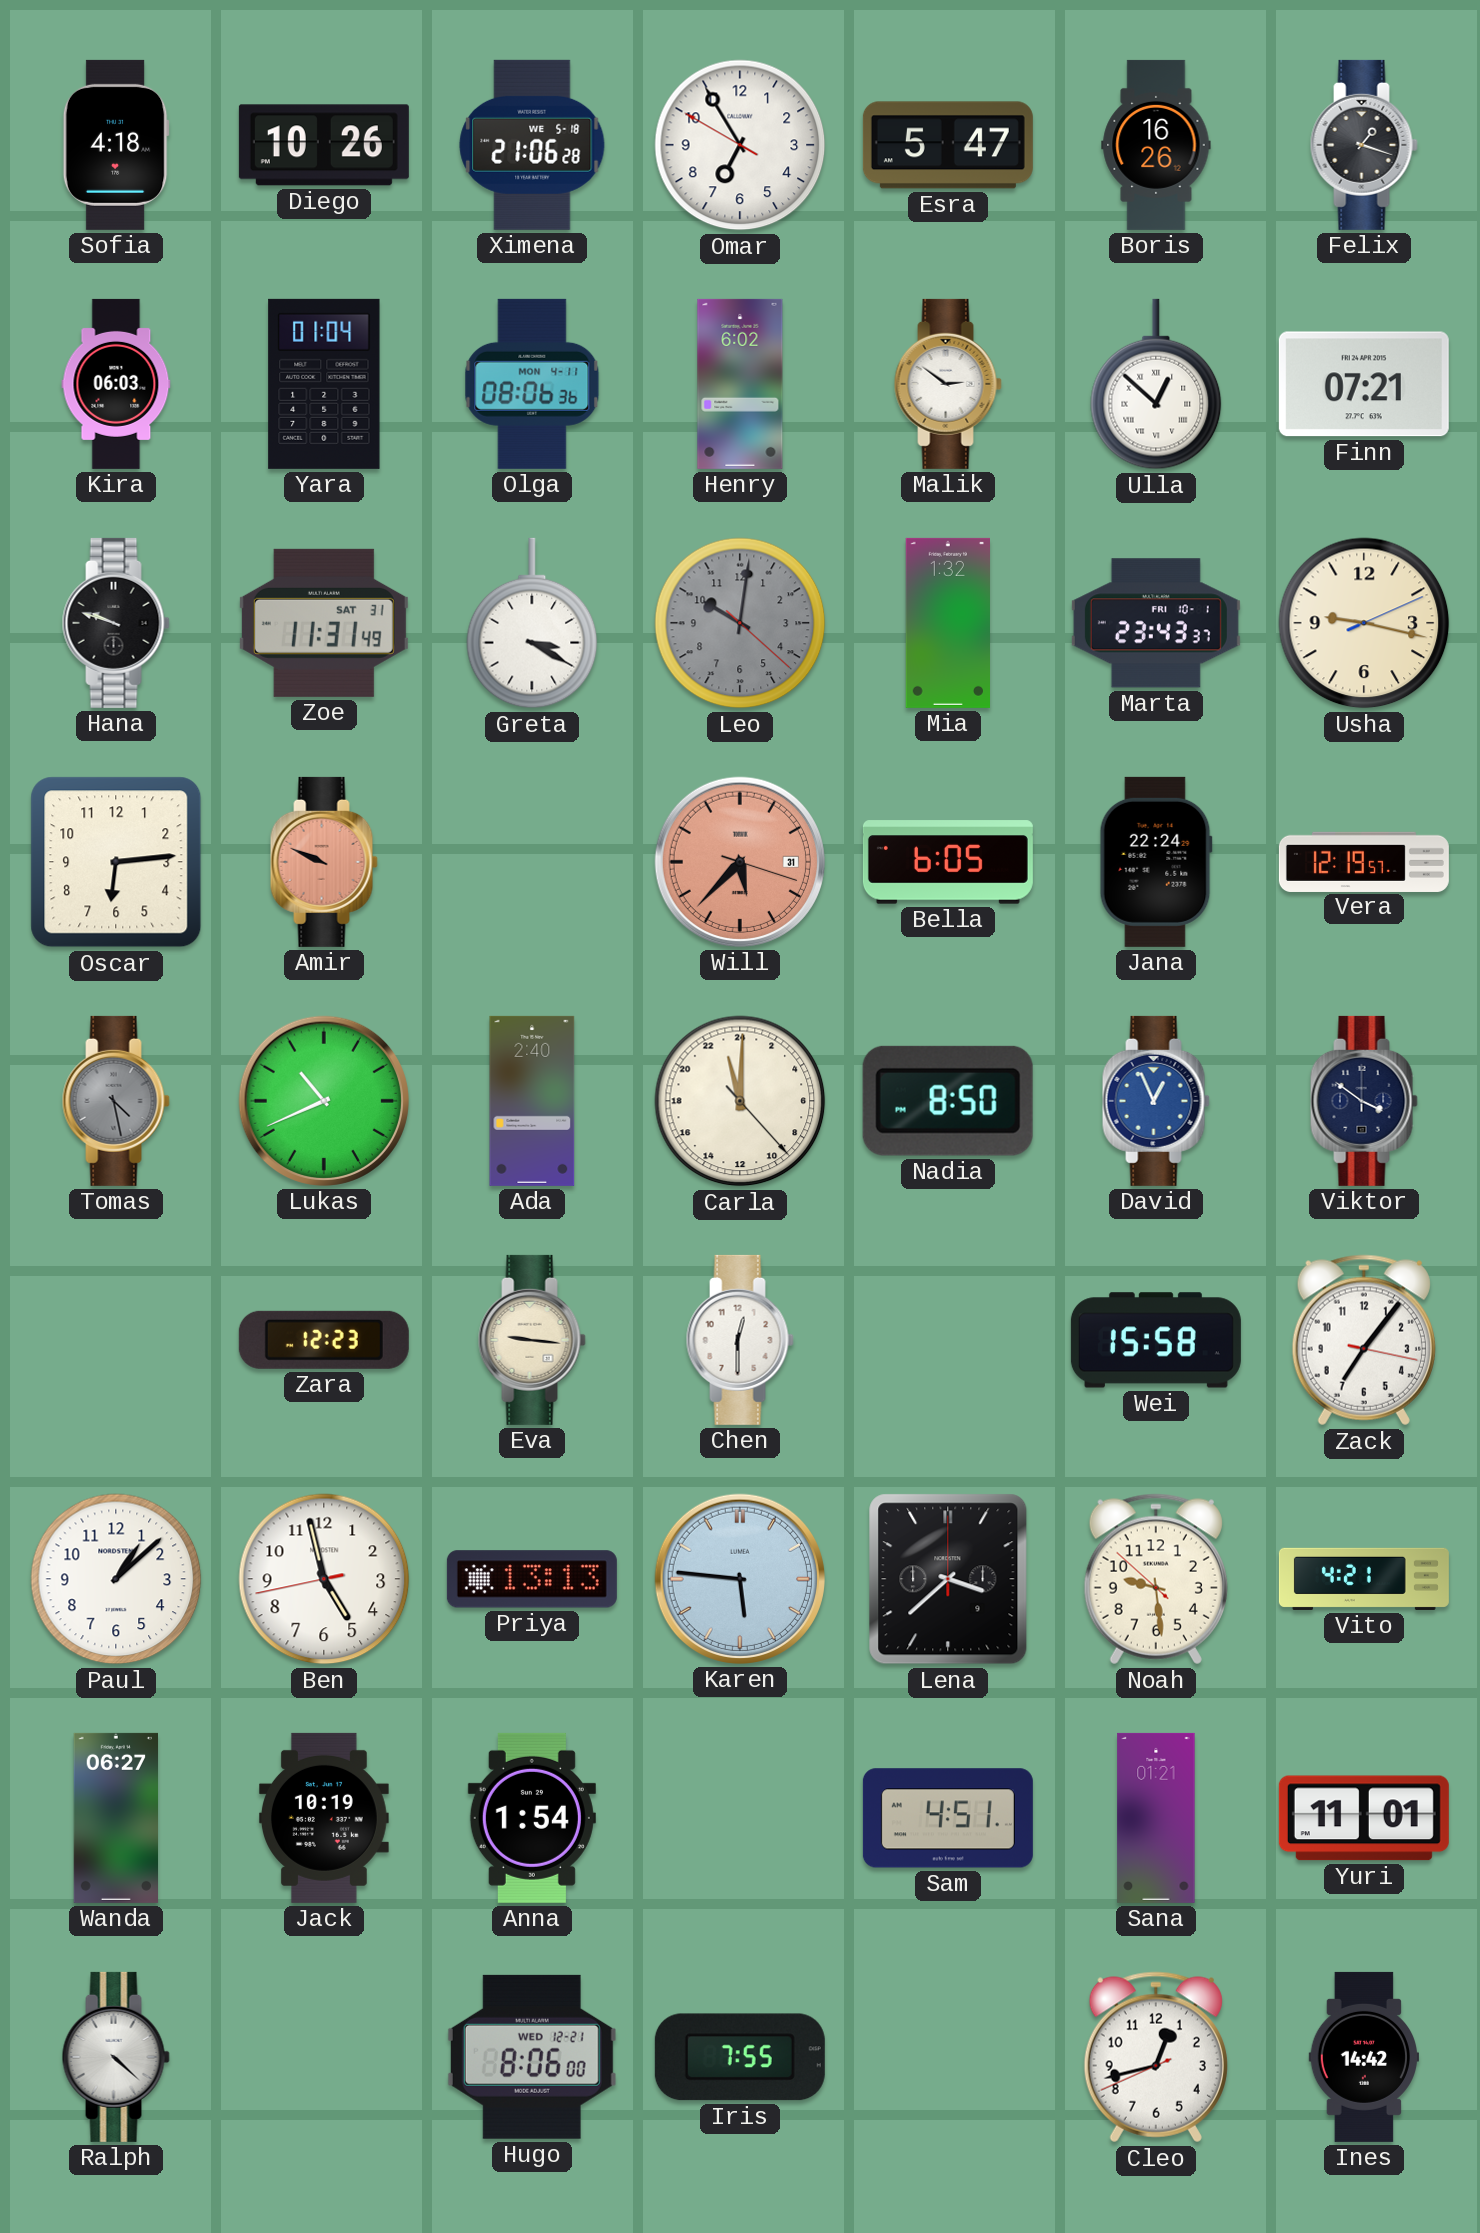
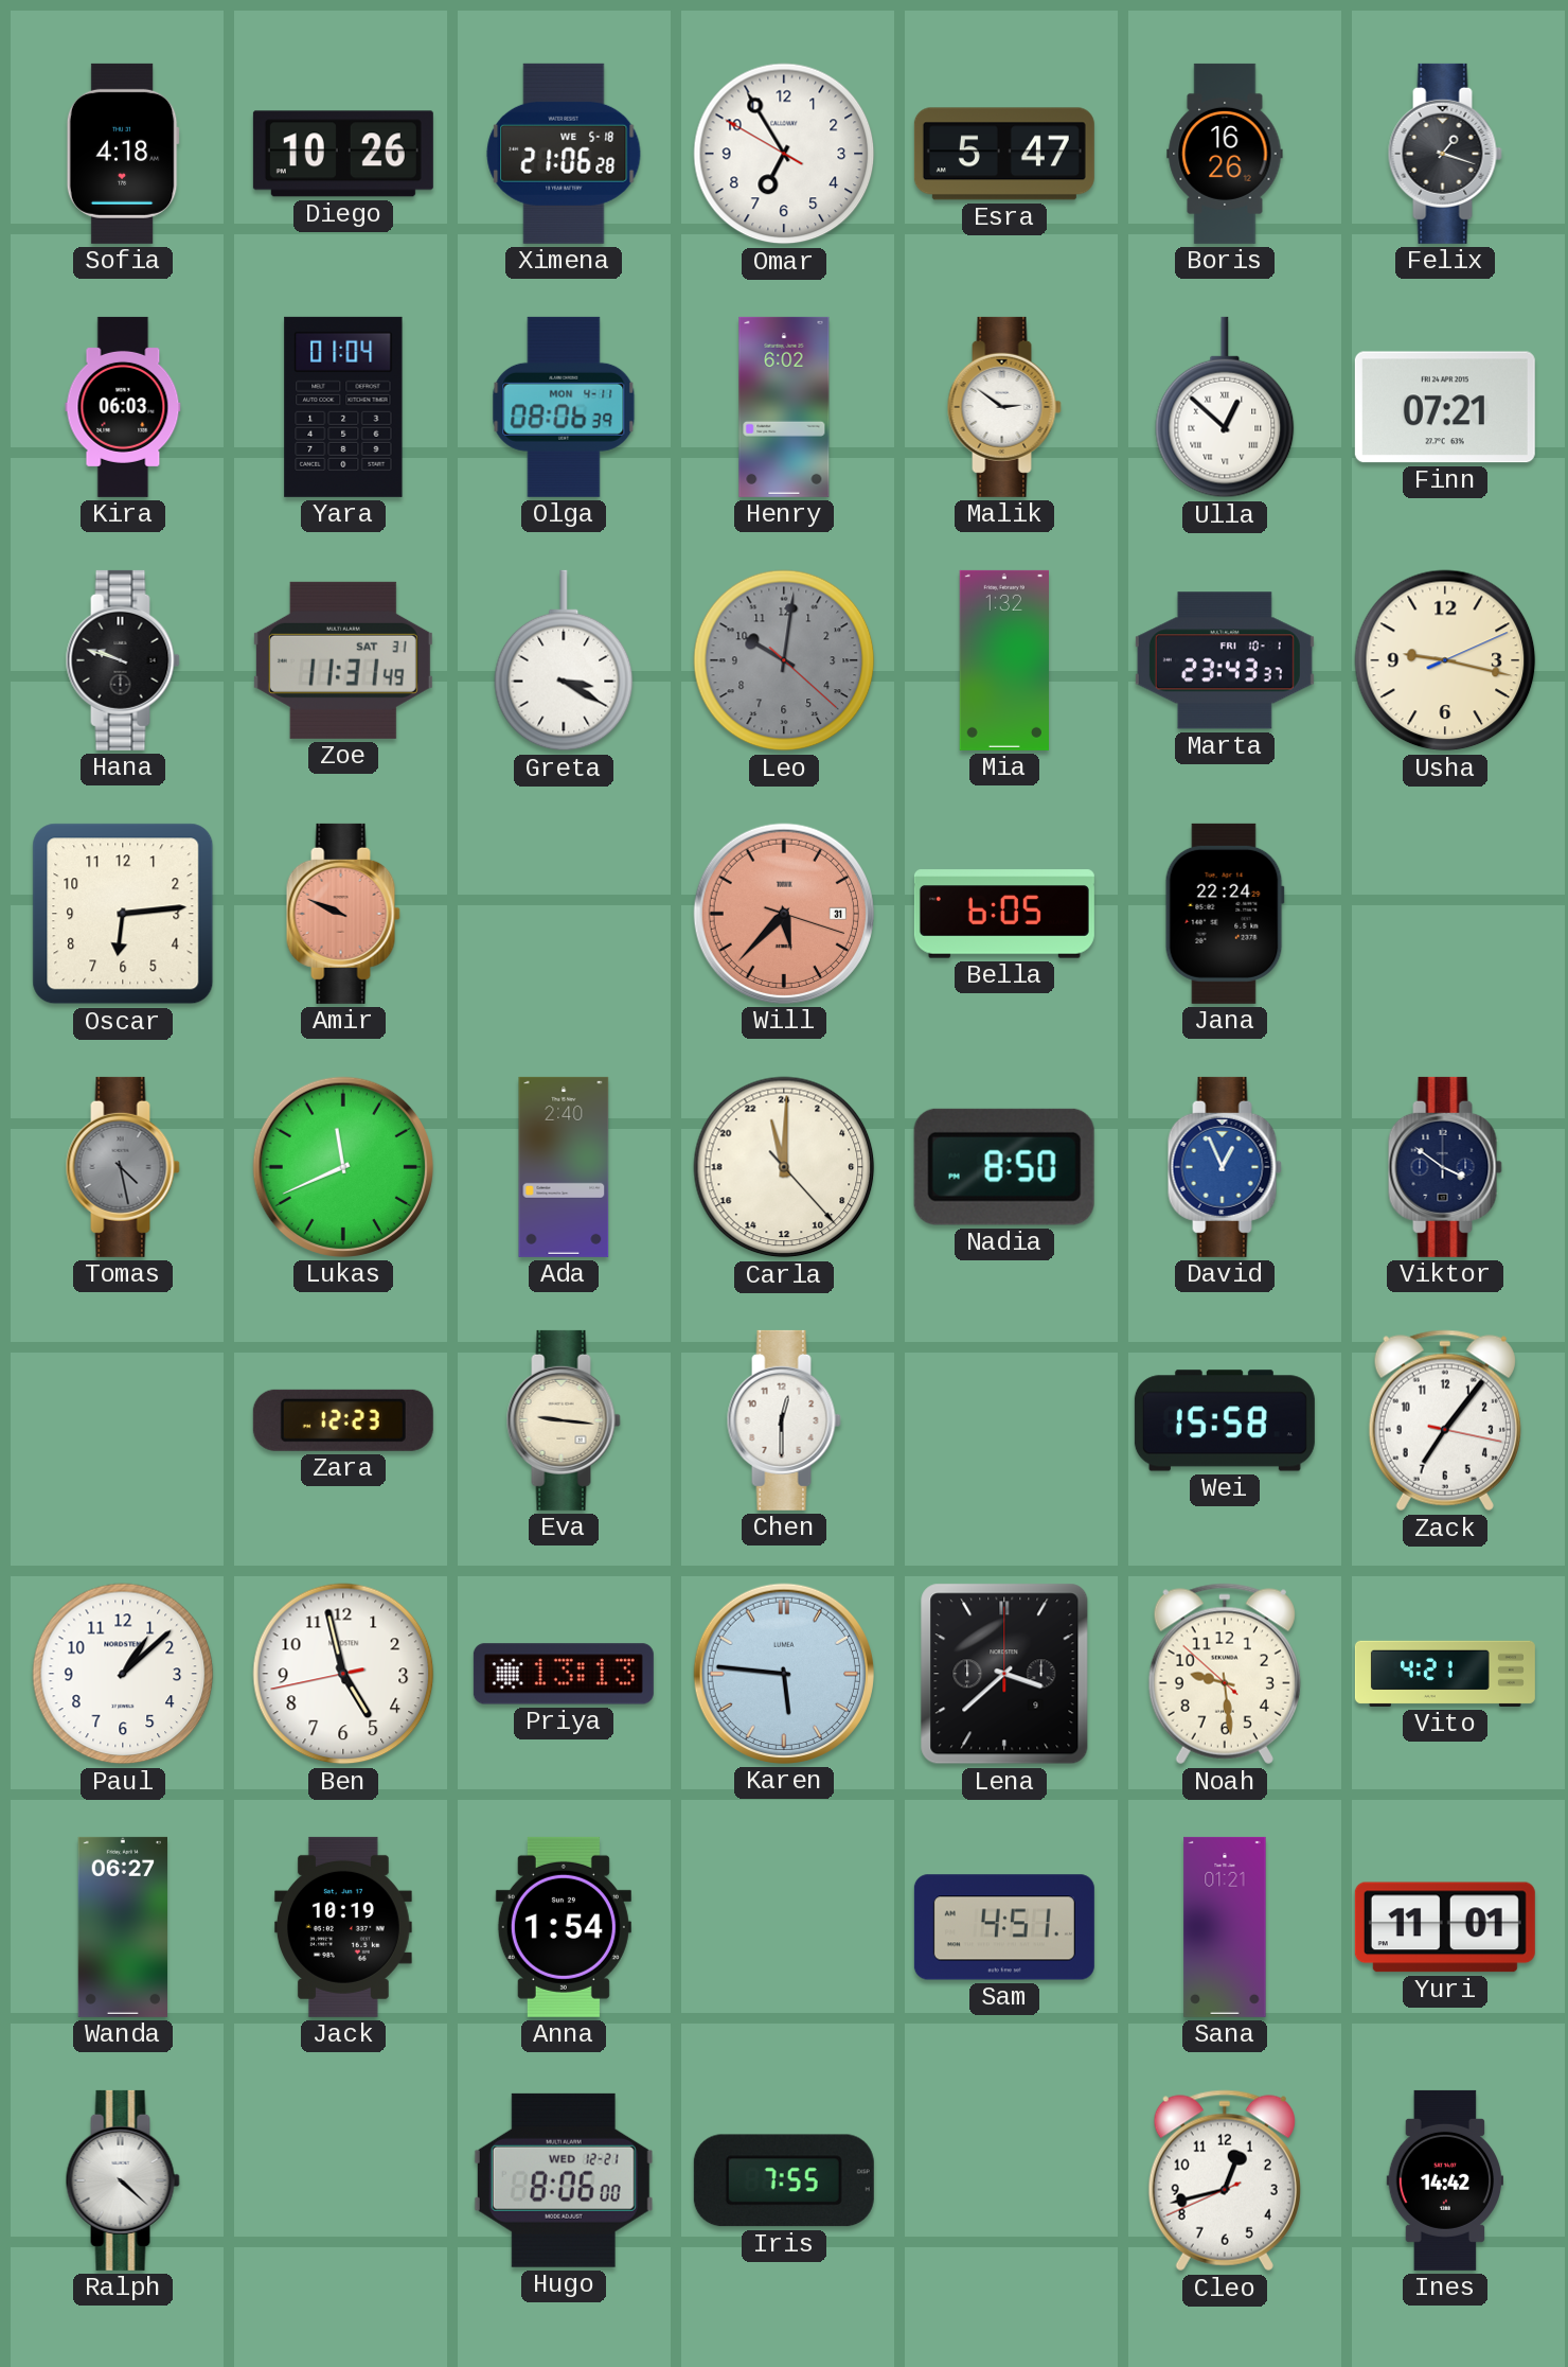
Olga: 08:06:36 -> 08:06:39 (564, 407)
Vera: 12:19 -> none (1364, 861)
Lukas: 10:41 -> 11:41 (343, 1167)
